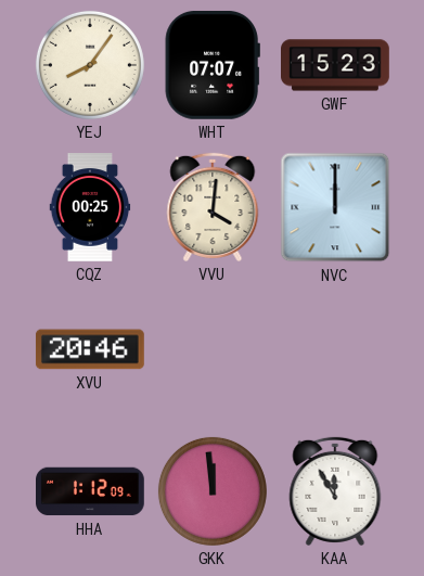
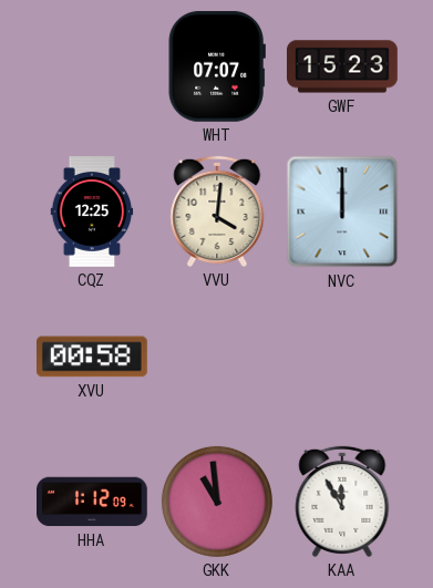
YEJ: 8:06 -> none (90, 65)
CQZ: 00:25 -> 12:25 (92, 212)
XVU: 20:46 -> 00:58 (92, 357)
GKK: 11:59 -> 10:59 (217, 502)
